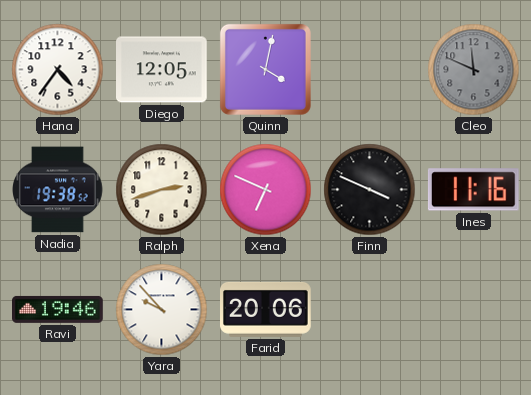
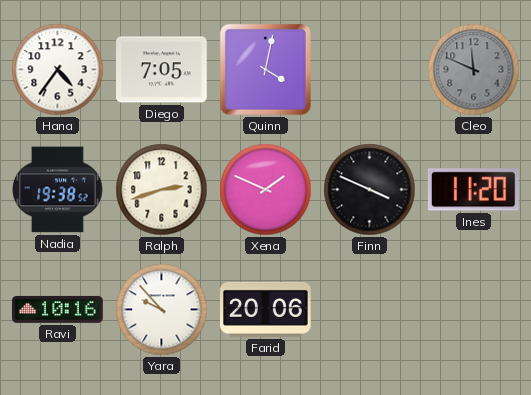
Diego: 12:05 -> 7:05 (162, 70)
Xena: 6:49 -> 1:49 (266, 190)
Ines: 11:16 -> 11:20 (473, 190)
Ravi: 19:46 -> 10:16 (58, 309)
